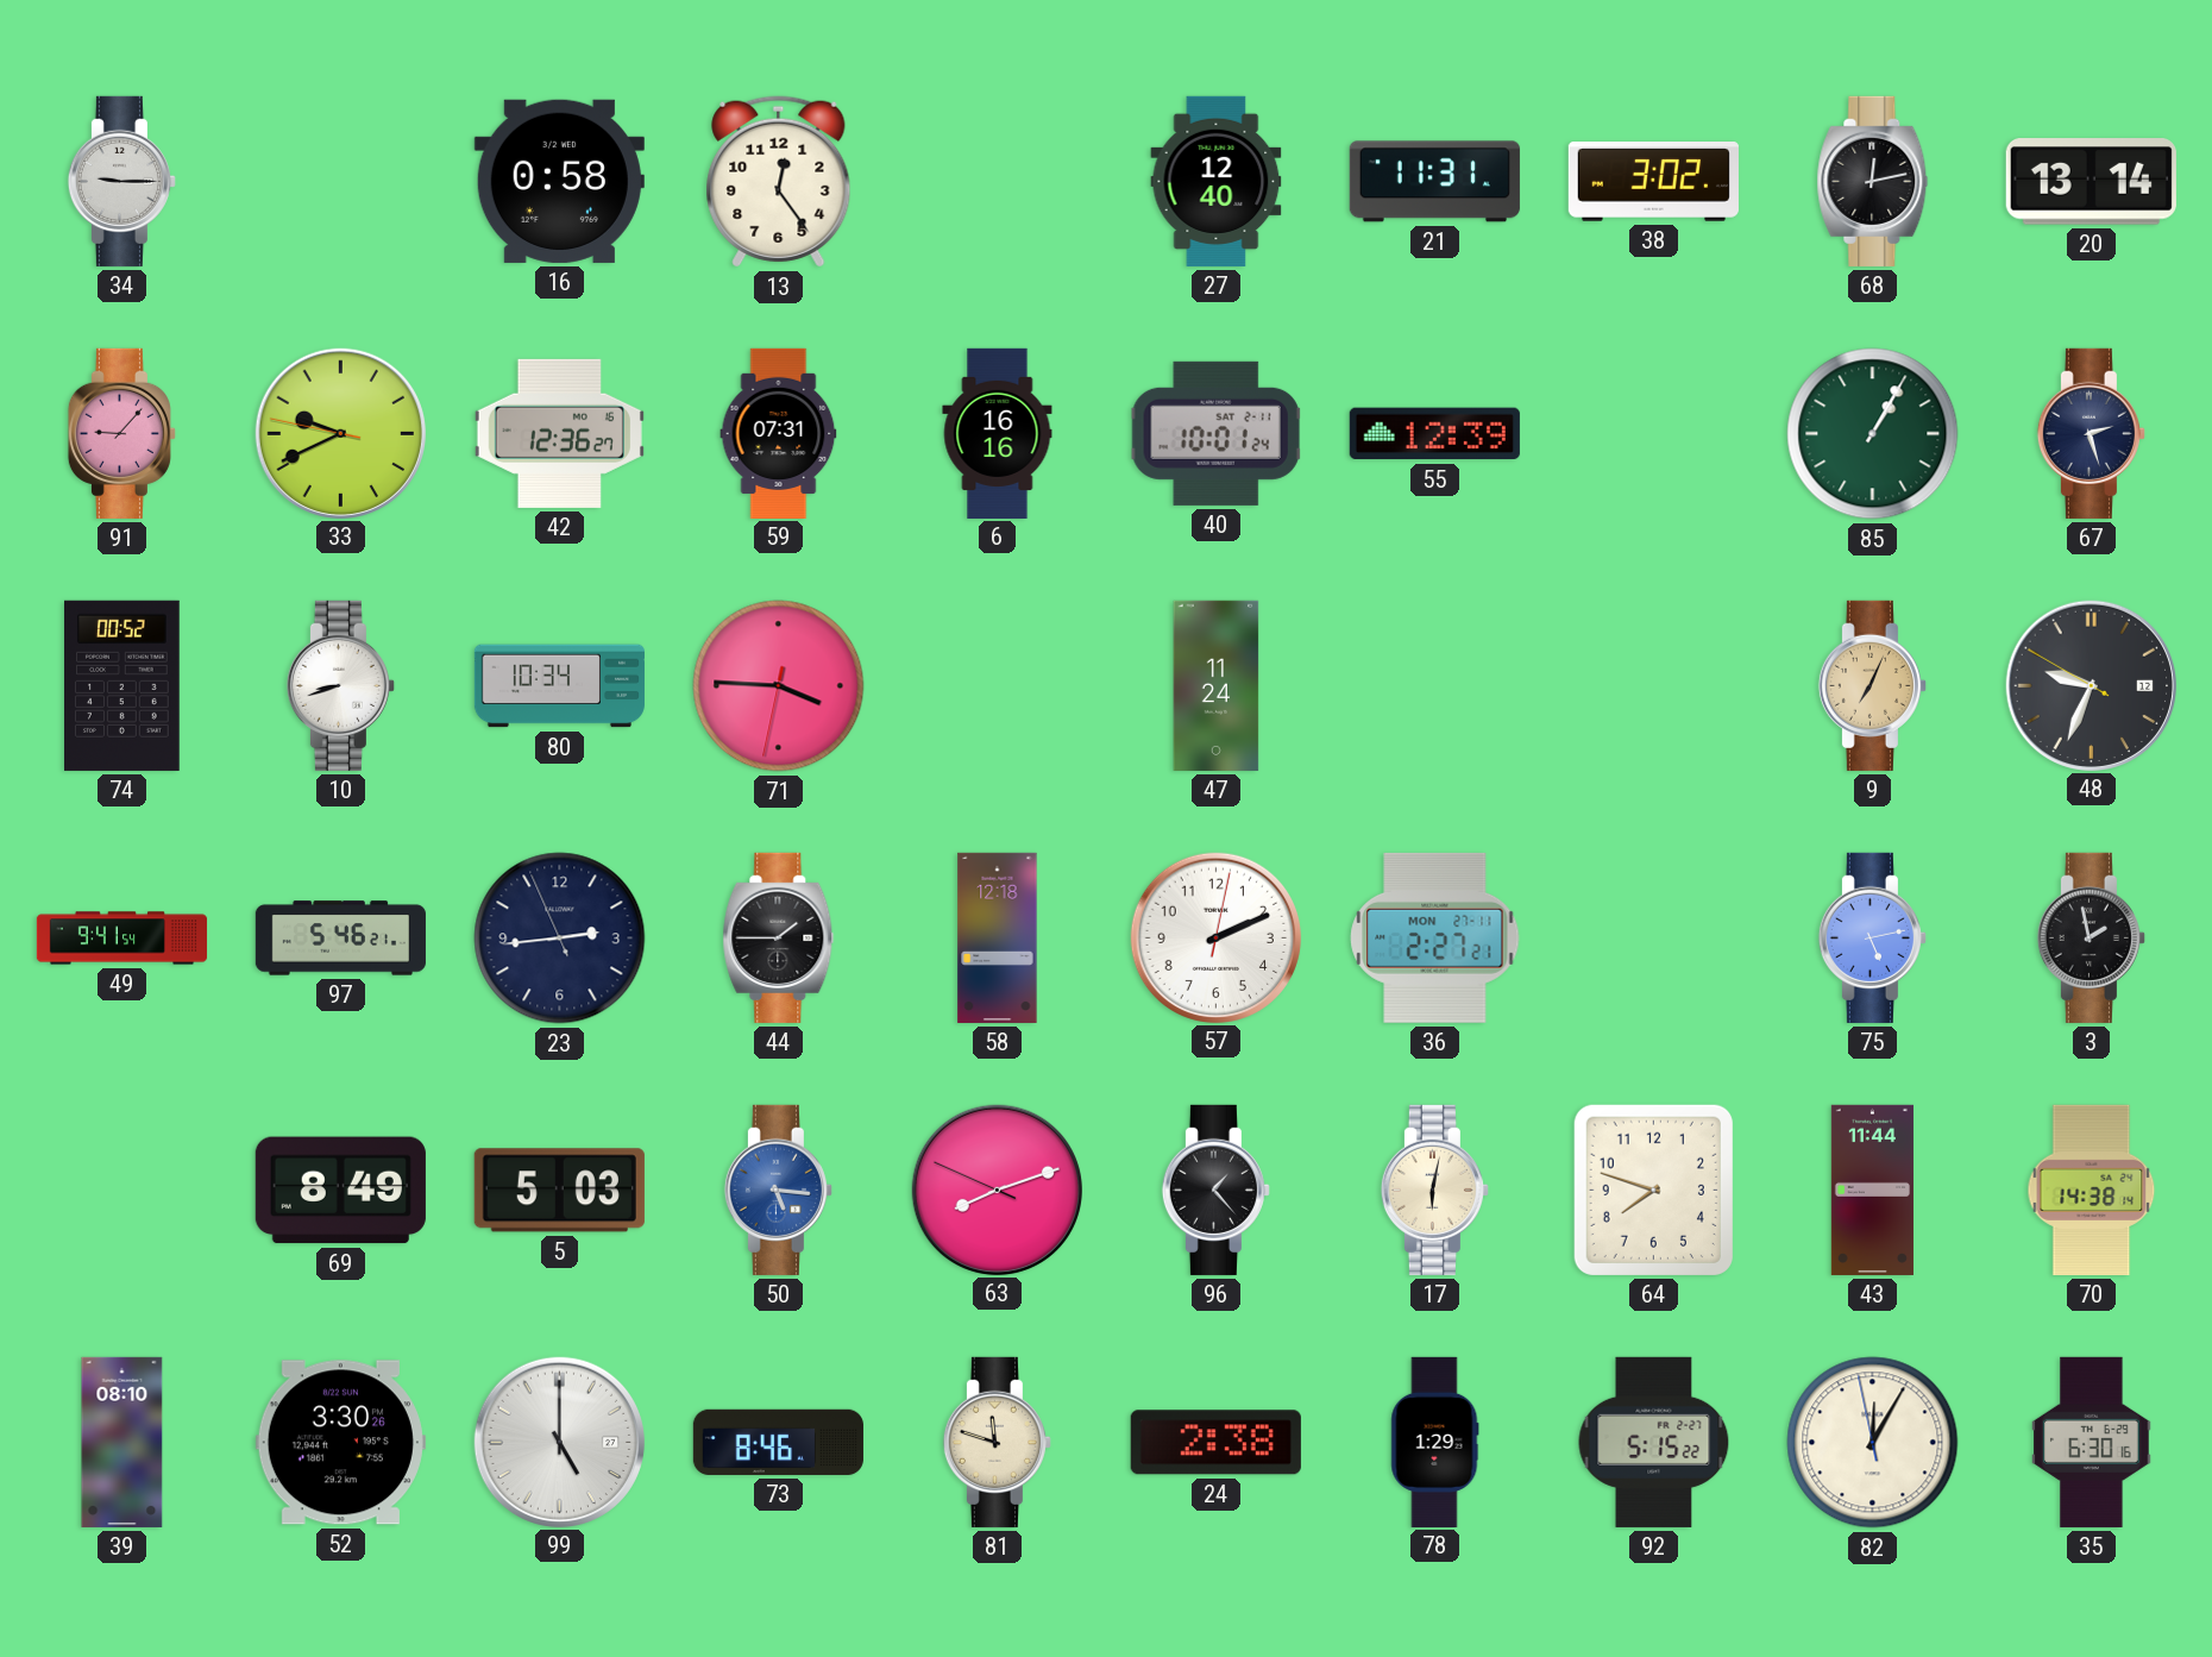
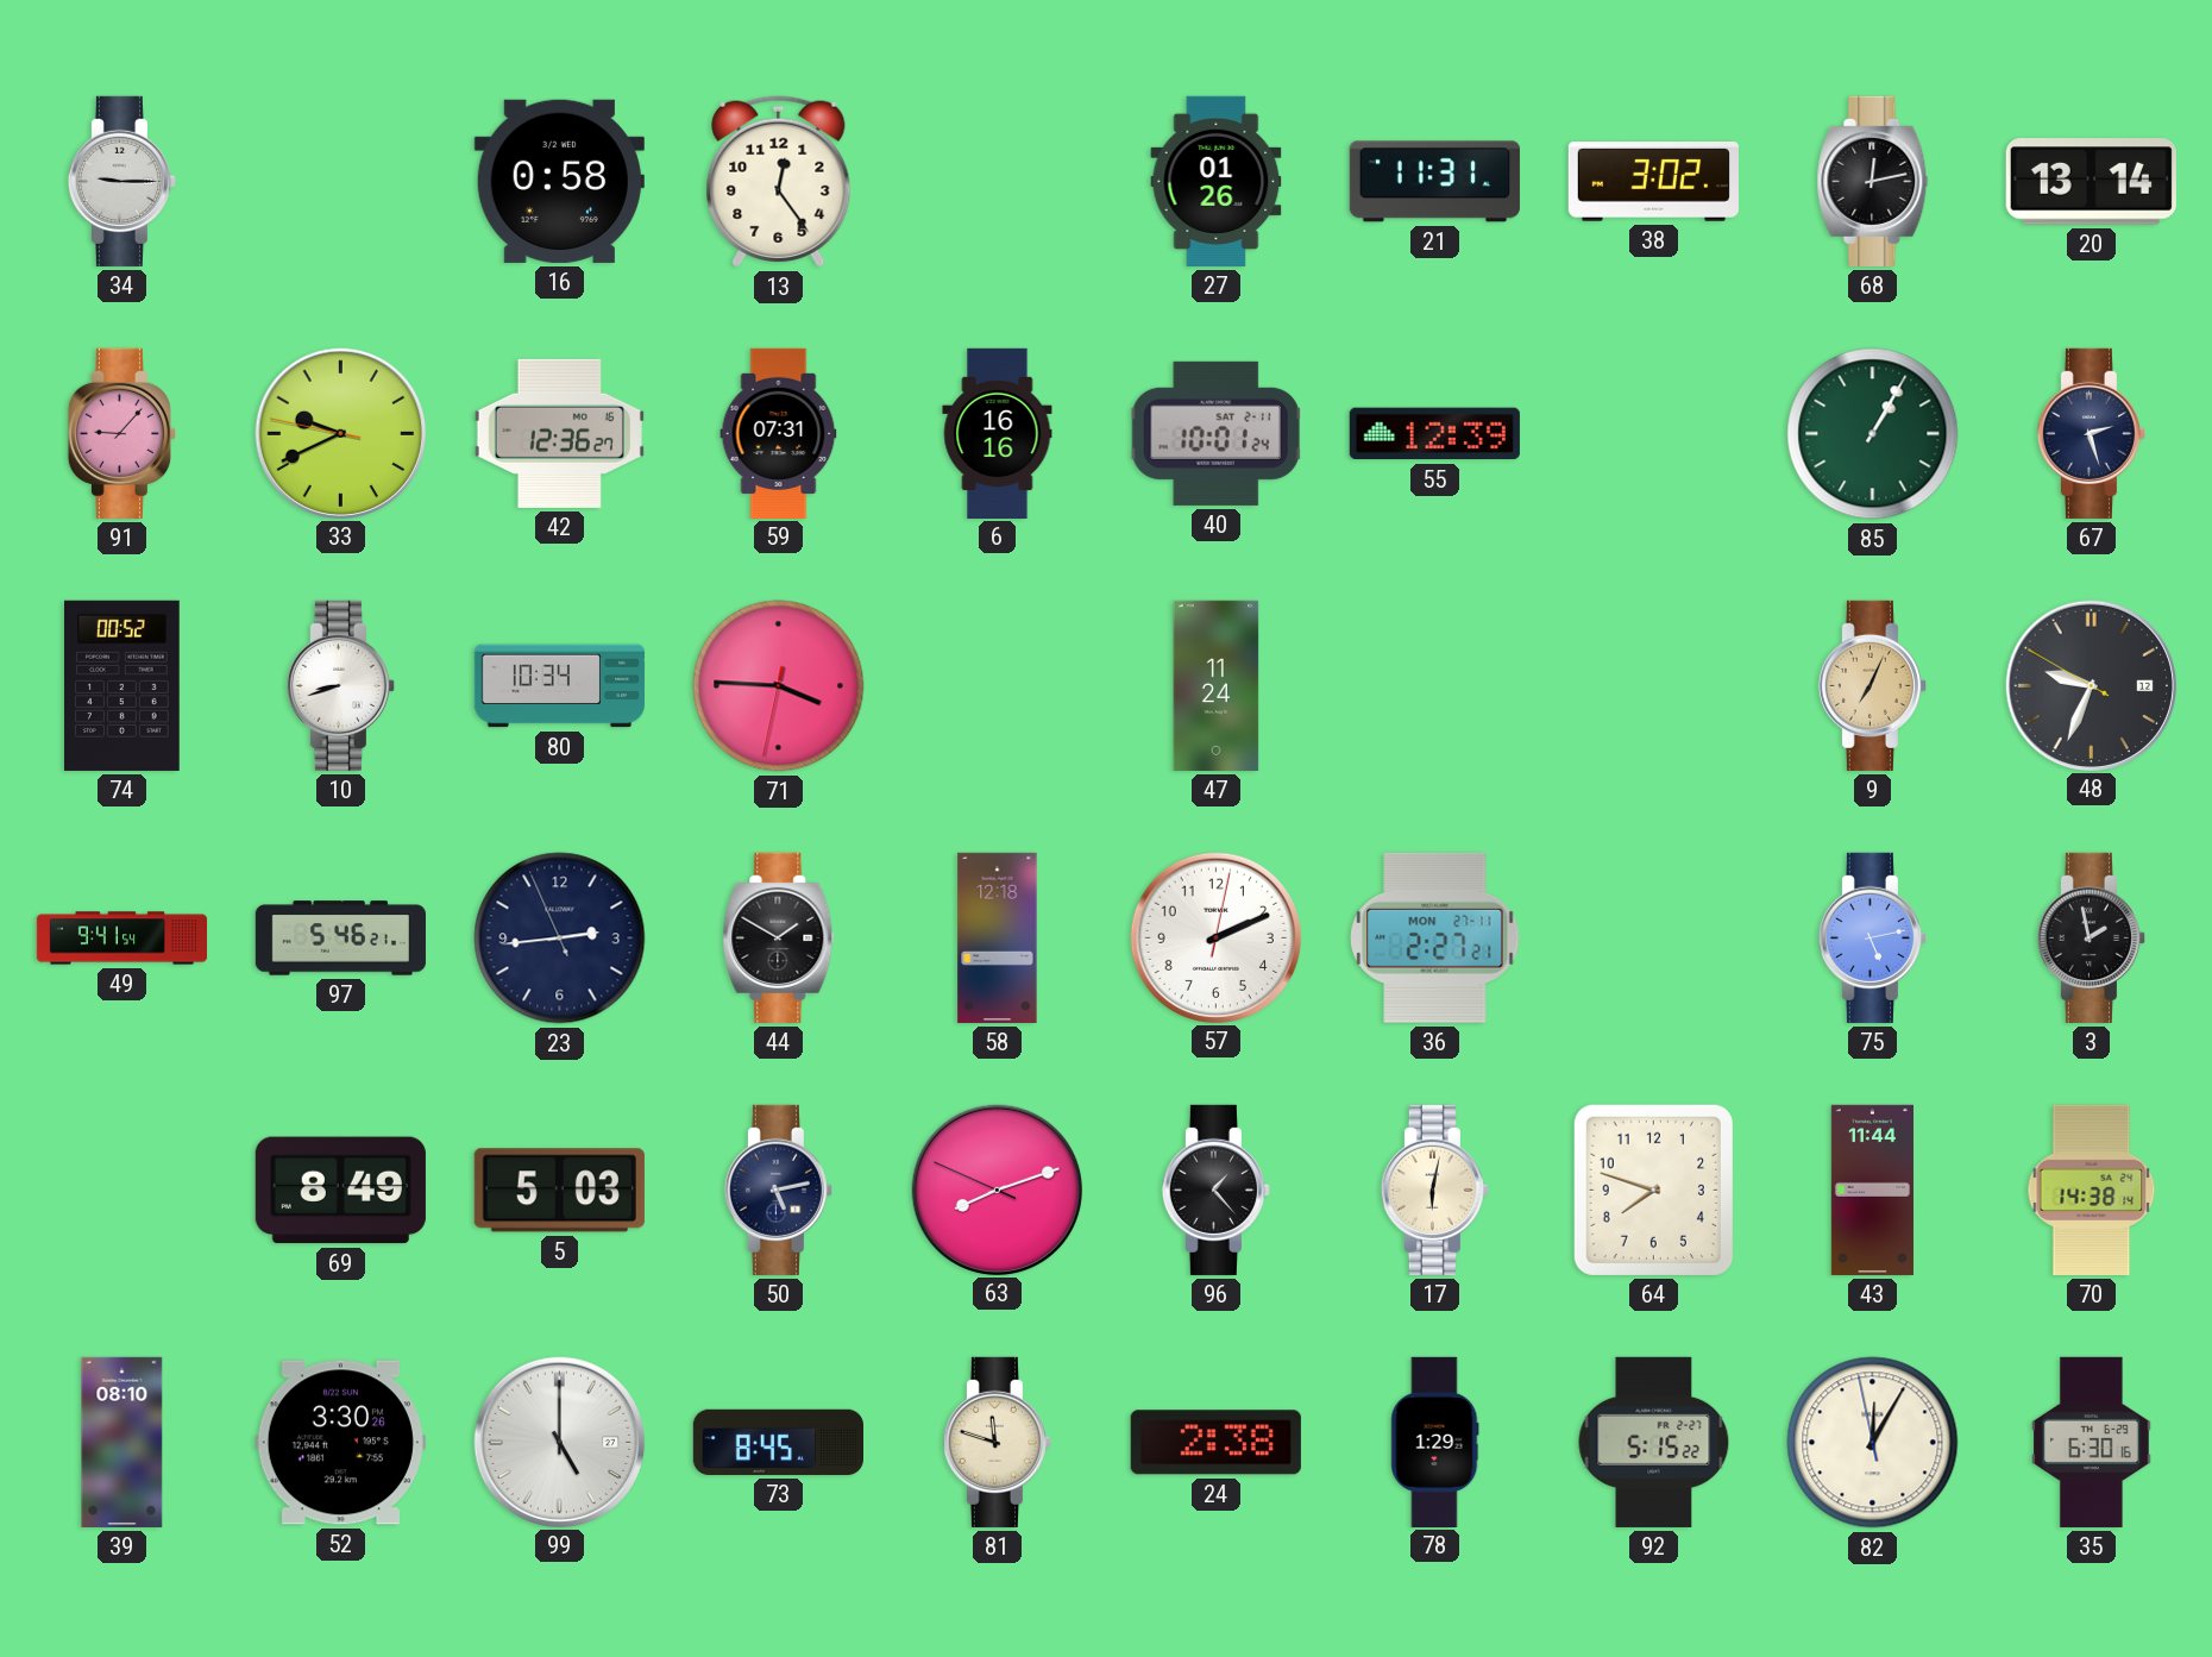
27: 12:40 -> 01:26 (1217, 181)
44: 1:45 -> 1:50 (779, 937)
50: 5:16 -> 5:13 (778, 1190)
50 dial: blue -> navy (778, 1190)
73: 8:46 -> 8:45 (778, 1442)
